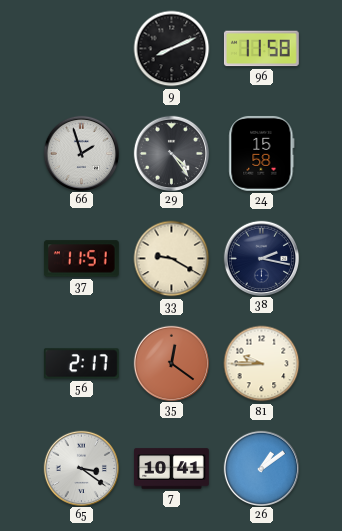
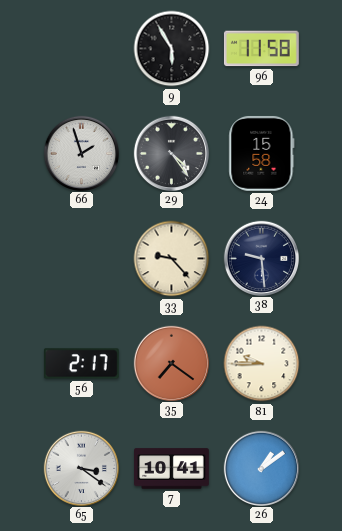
9: 8:11 -> 5:55 (172, 49)
37: 11:51 -> none (81, 259)
33: 9:20 -> 9:23 (172, 259)
38: 2:17 -> 9:29 (261, 258)
35: 12:21 -> 7:21 (171, 363)
